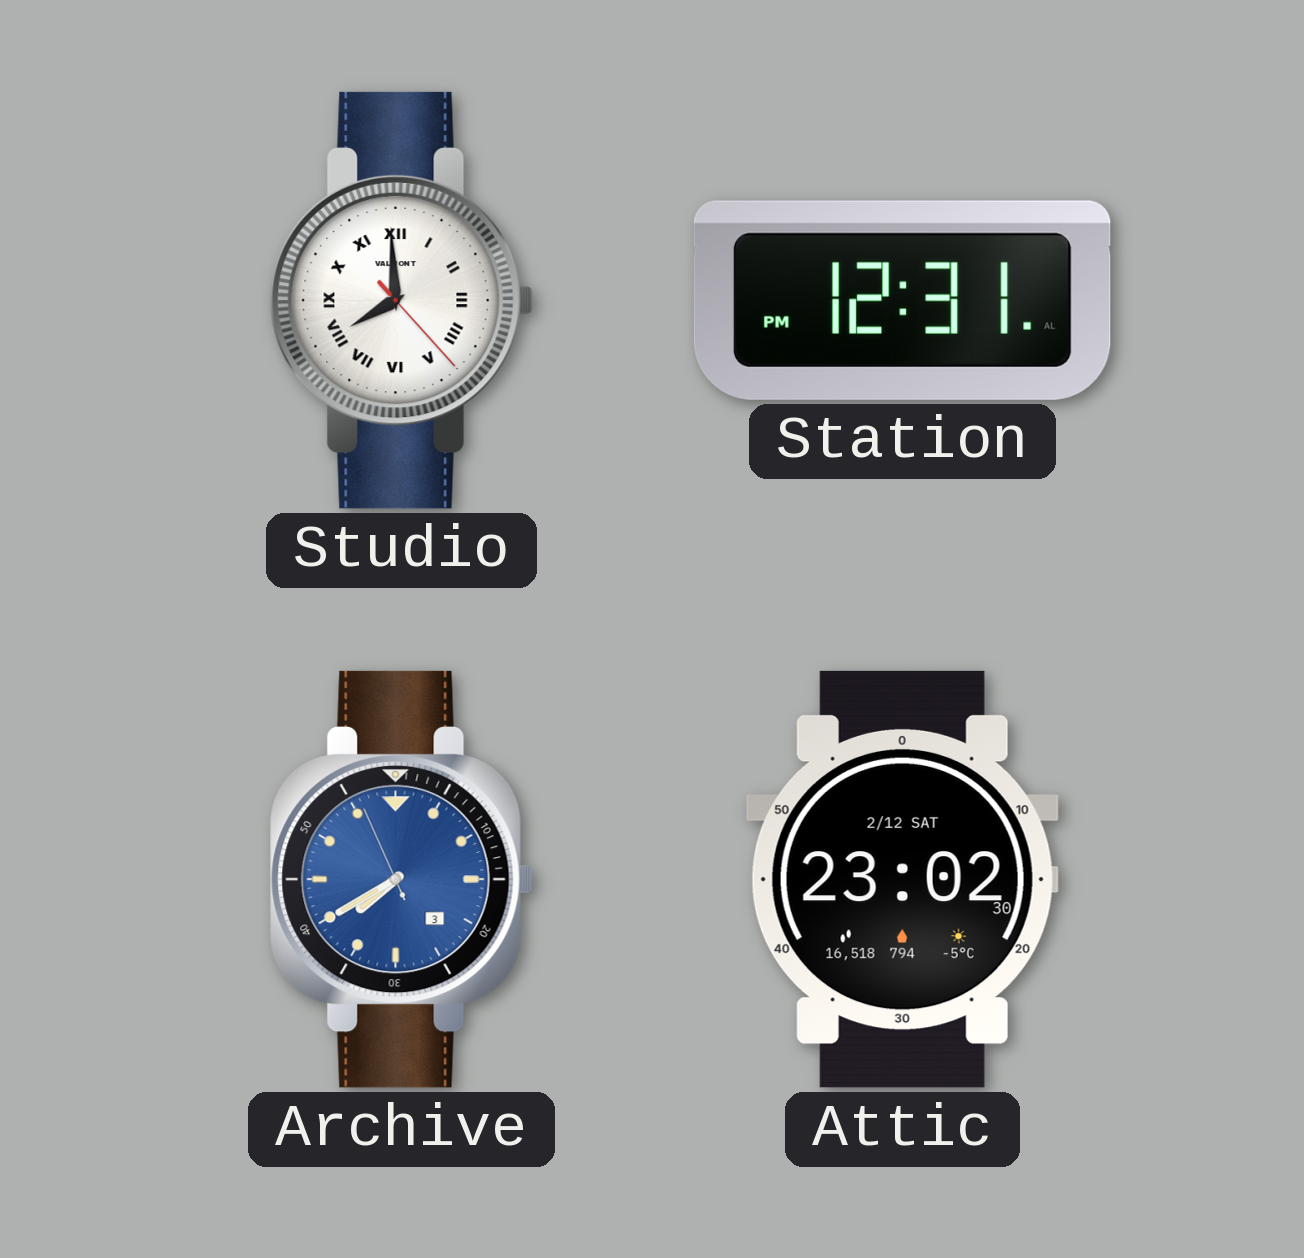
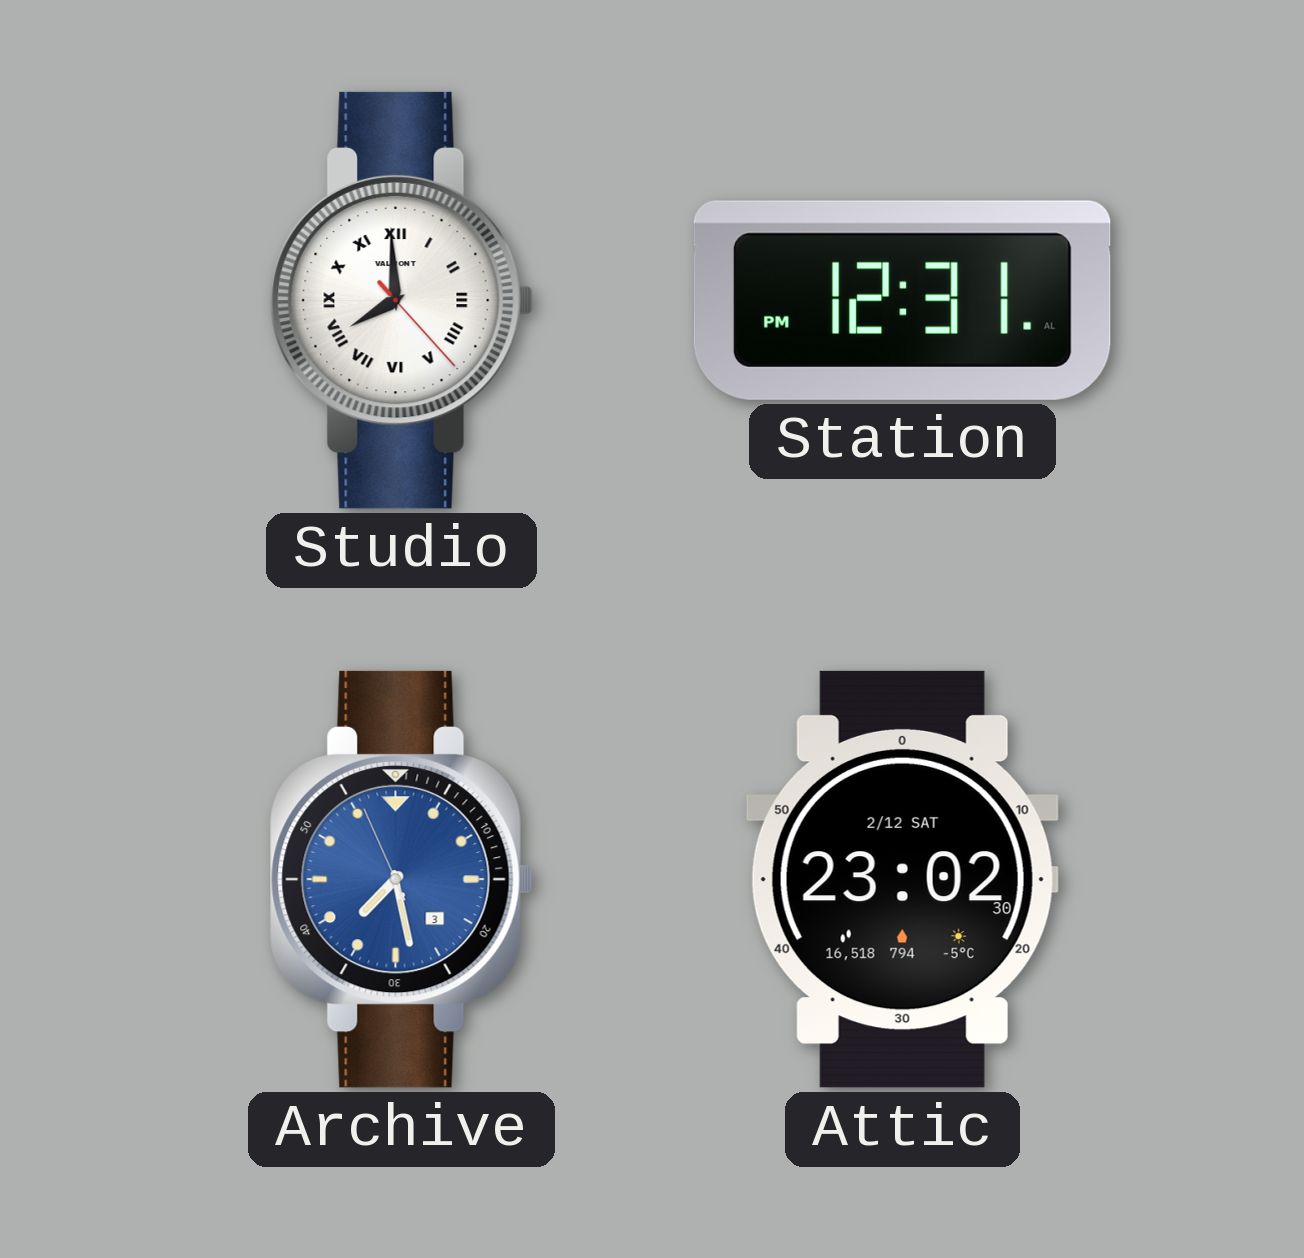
Archive: 7:39 -> 7:27 (401, 879)
